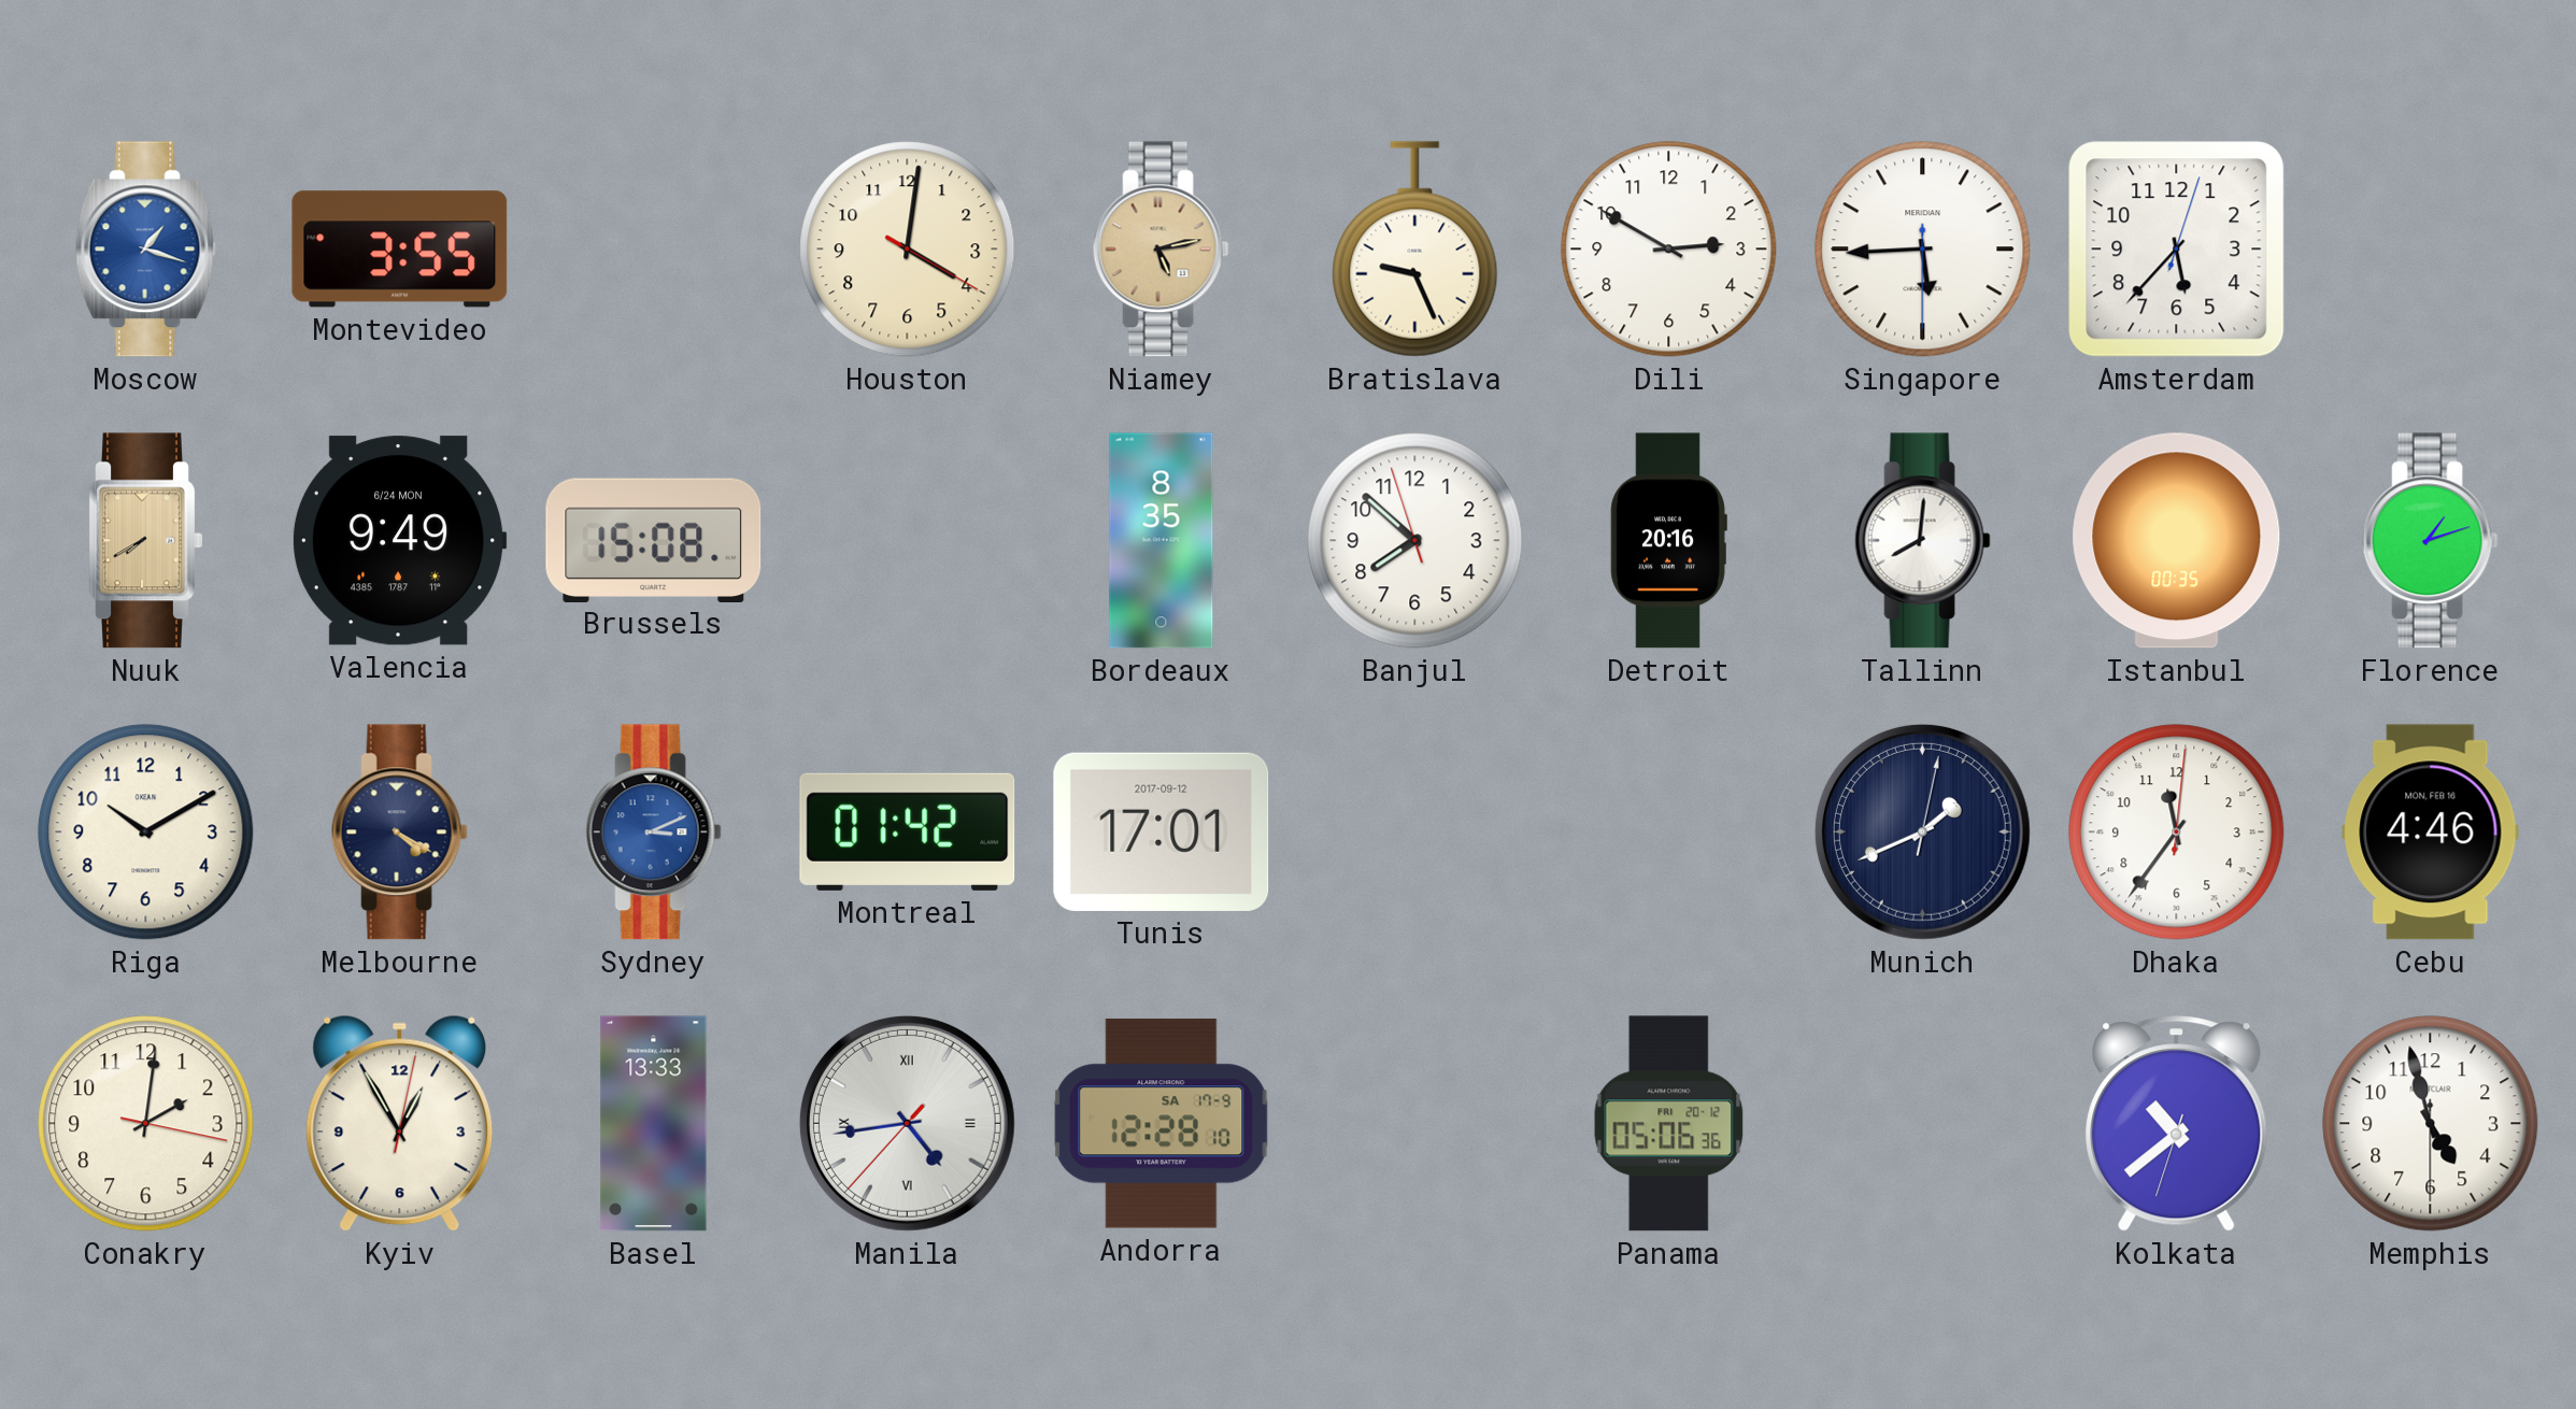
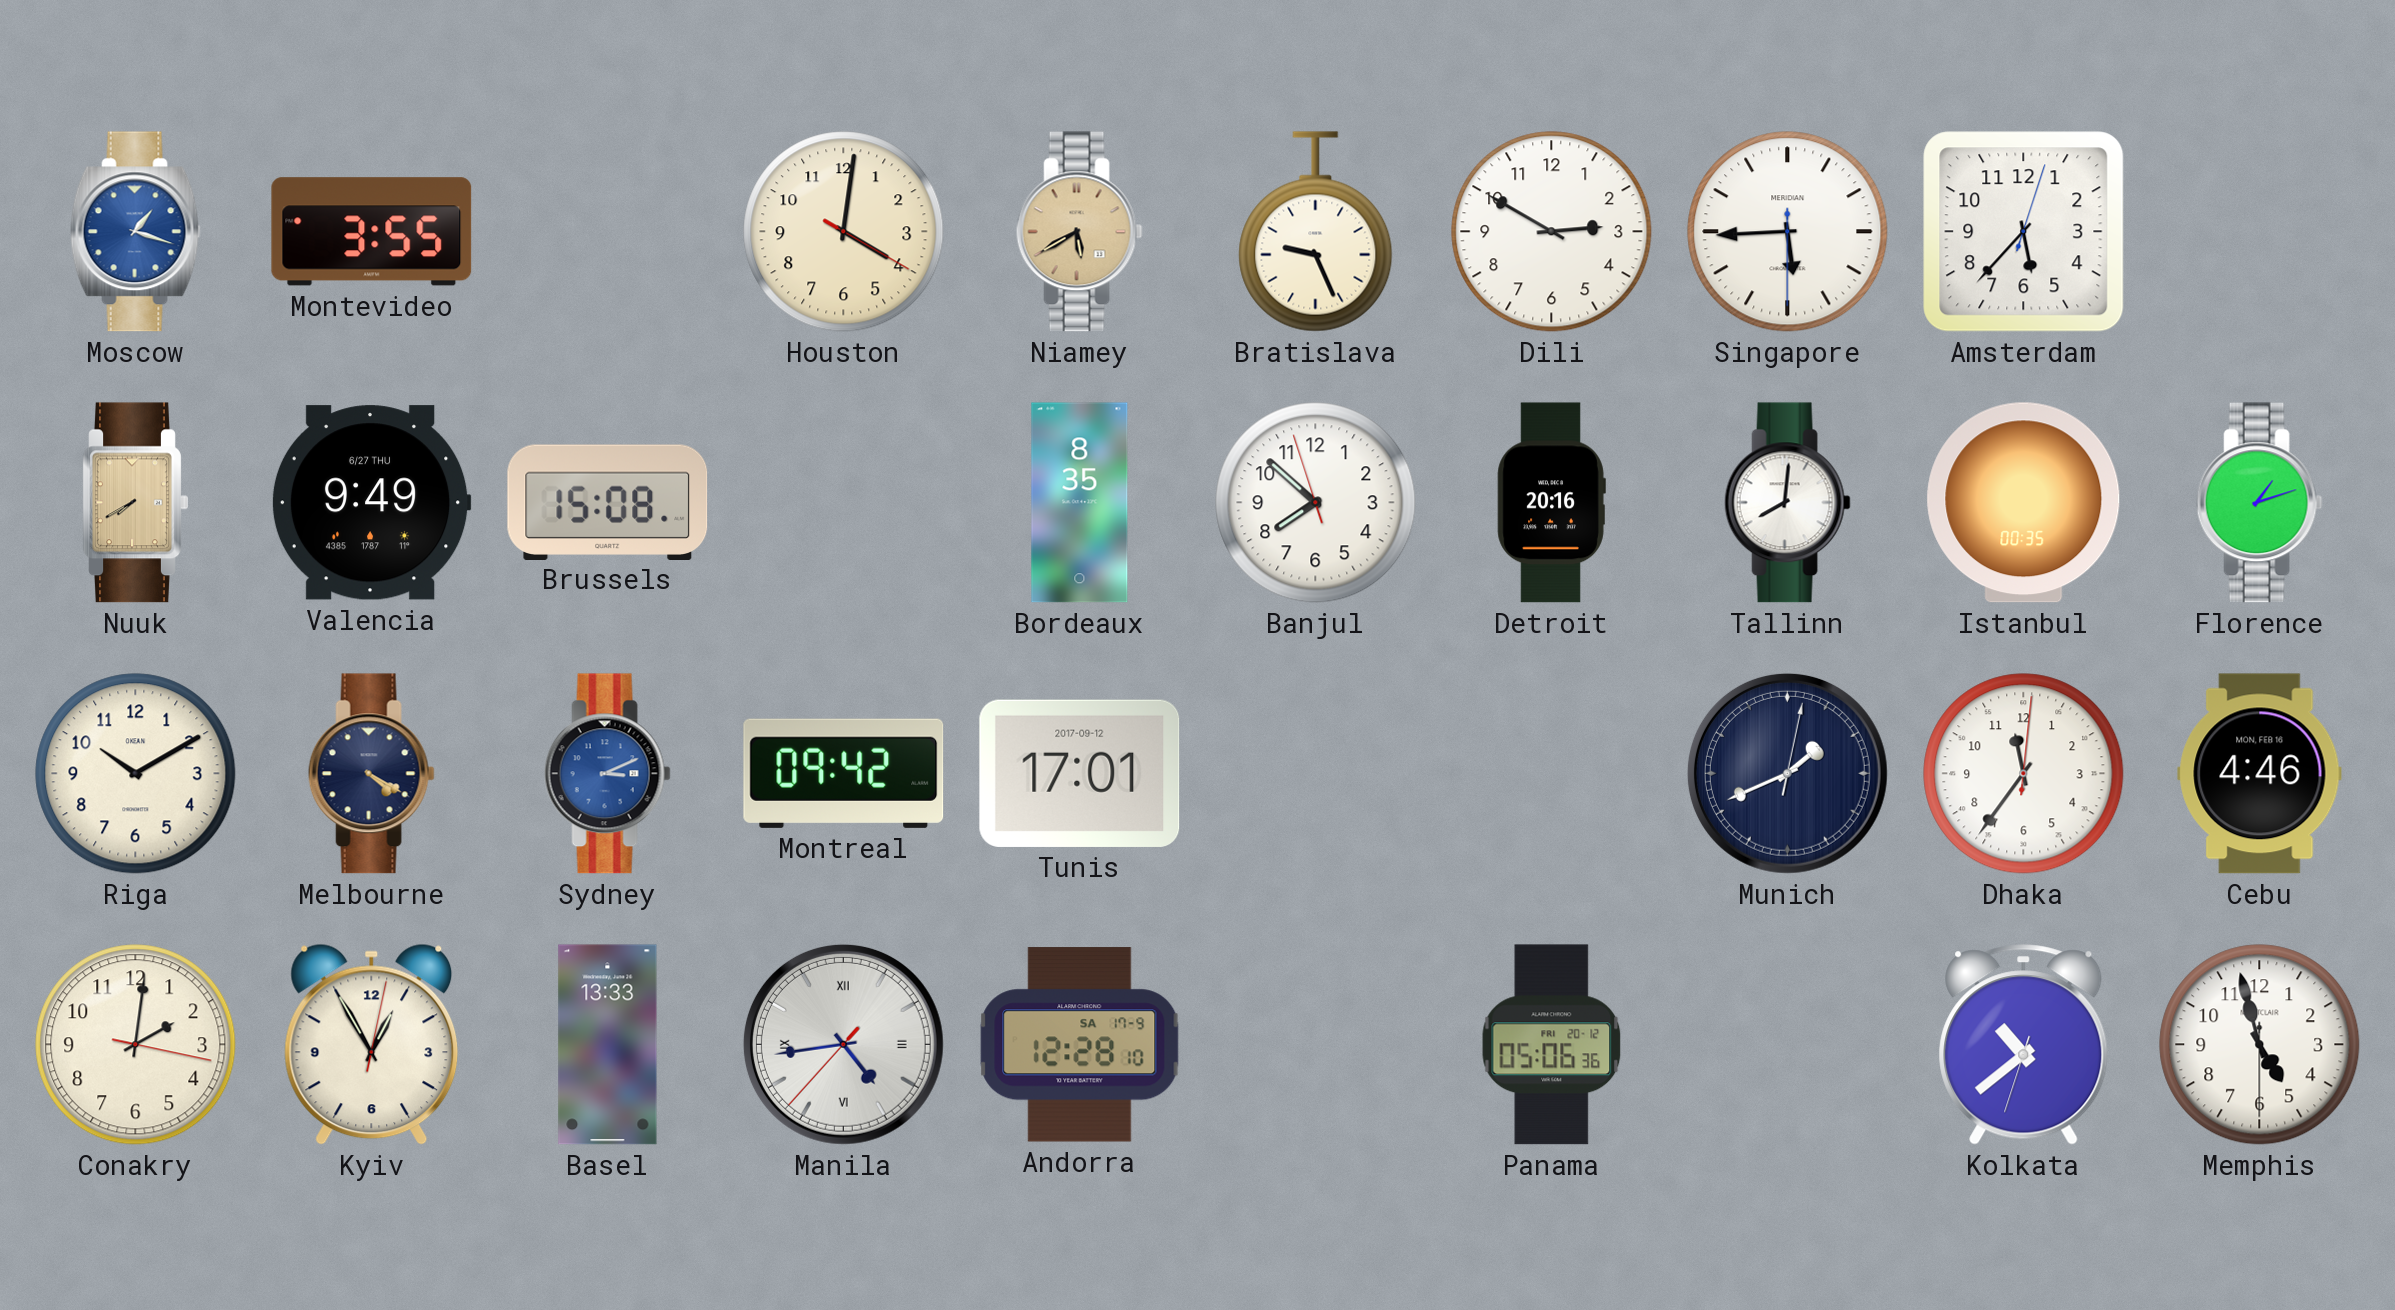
Niamey: 5:13 -> 5:40 (1079, 232)
Valencia date: 6/24 MON -> 6/27 THU (371, 503)
Montreal: 01:42 -> 09:42 (844, 773)
